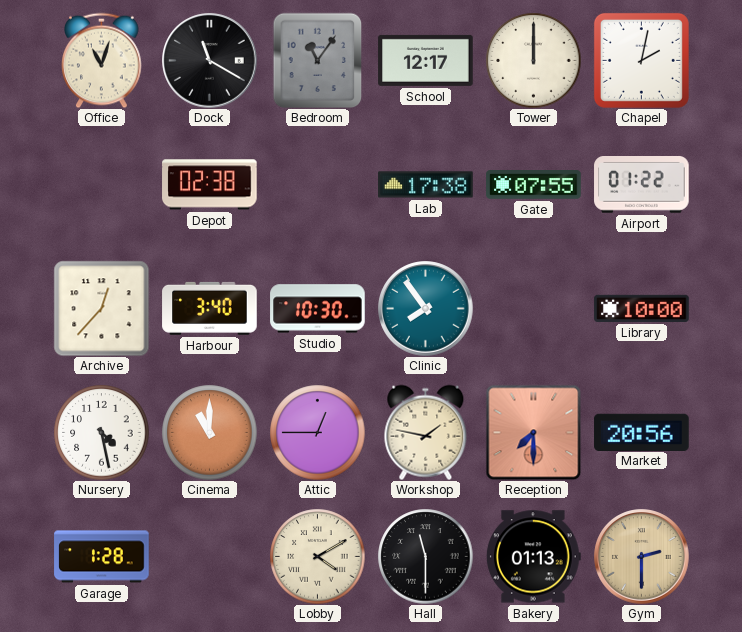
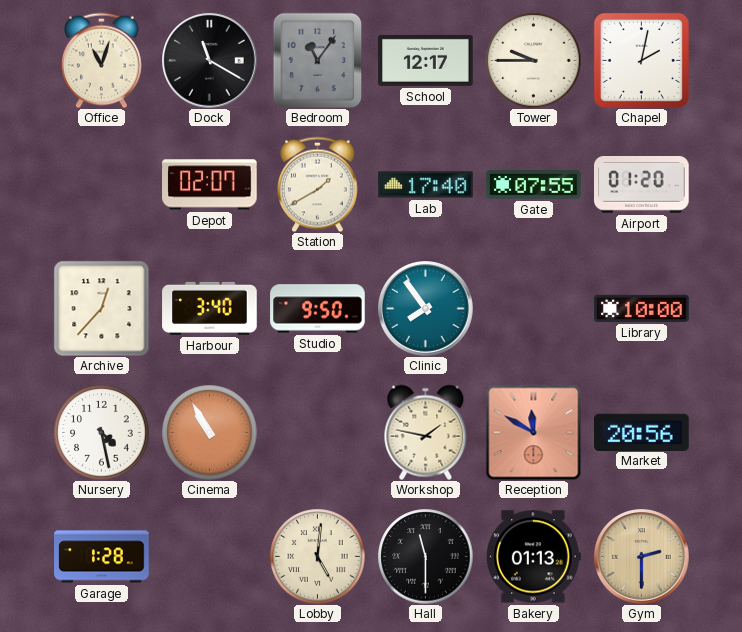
Tower: 12:00 -> 9:45 (533, 60)
Depot: 02:38 -> 02:07 (210, 185)
Station: none -> 1:40 (318, 184)
Lab: 17:38 -> 17:40 (426, 185)
Airport: 01:22 -> 01:20 (642, 185)
Studio: 10:30 -> 9:50 (318, 309)
Cinema: 11:00 -> 10:55 (209, 432)
Attic: 12:45 -> none (317, 432)
Reception: 7:30 -> 11:50 (533, 432)
Lobby: 4:10 -> 5:01 (317, 556)
